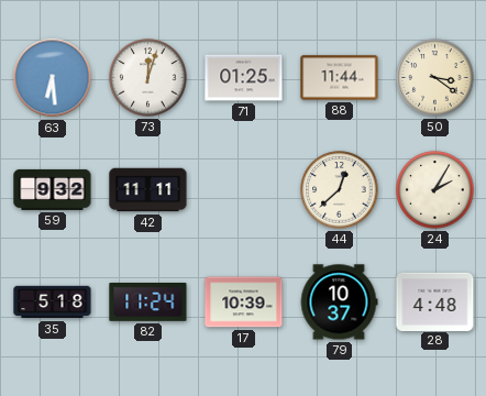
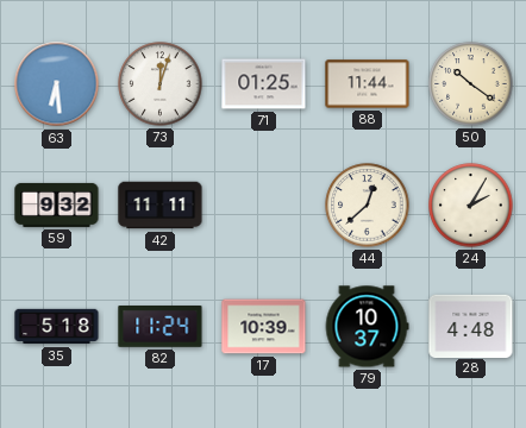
50: 3:21 -> 10:21 (471, 84)
